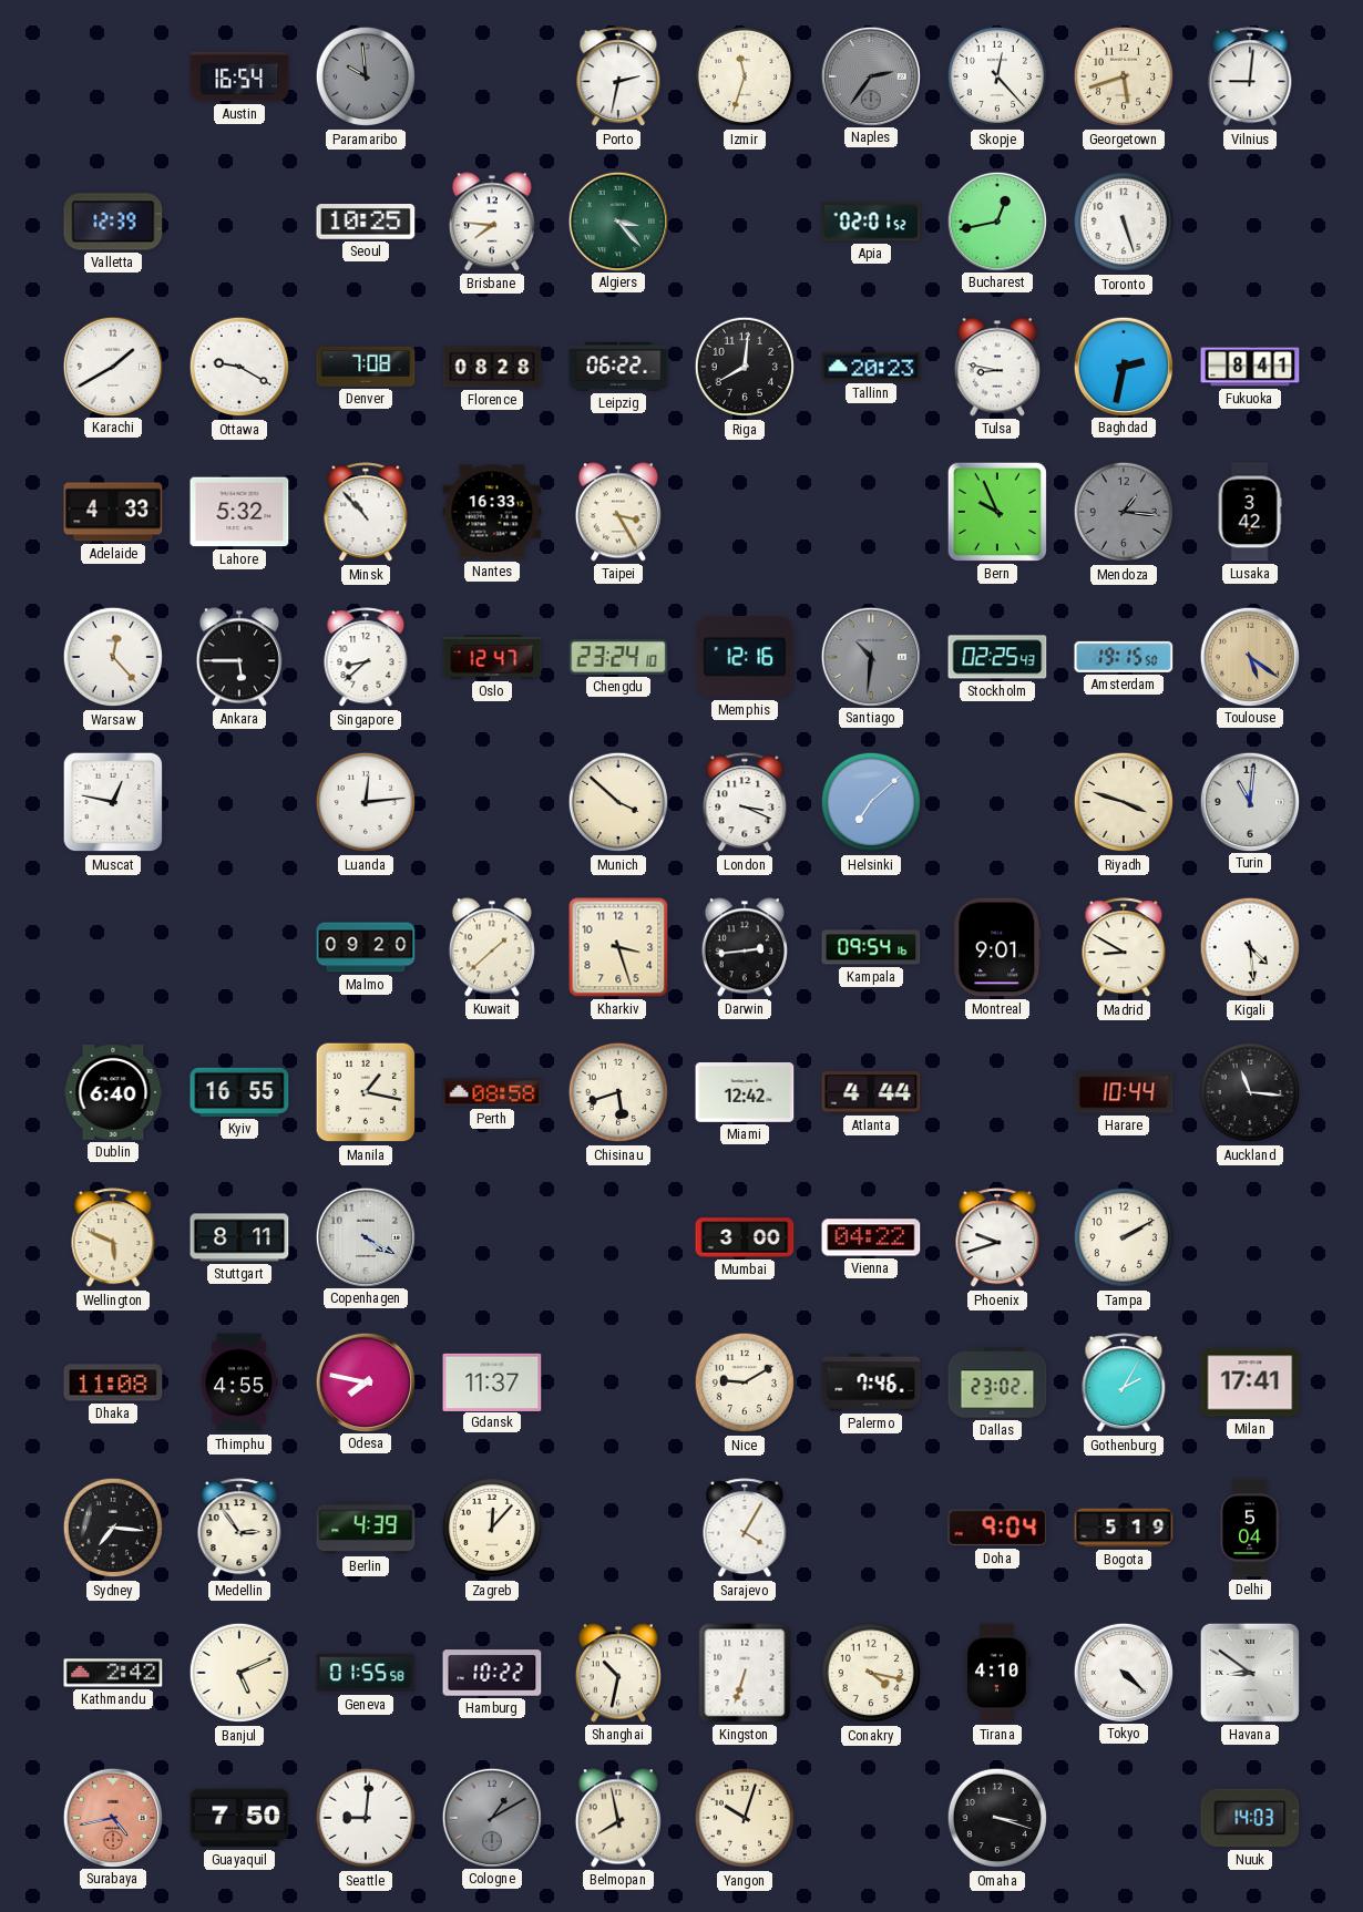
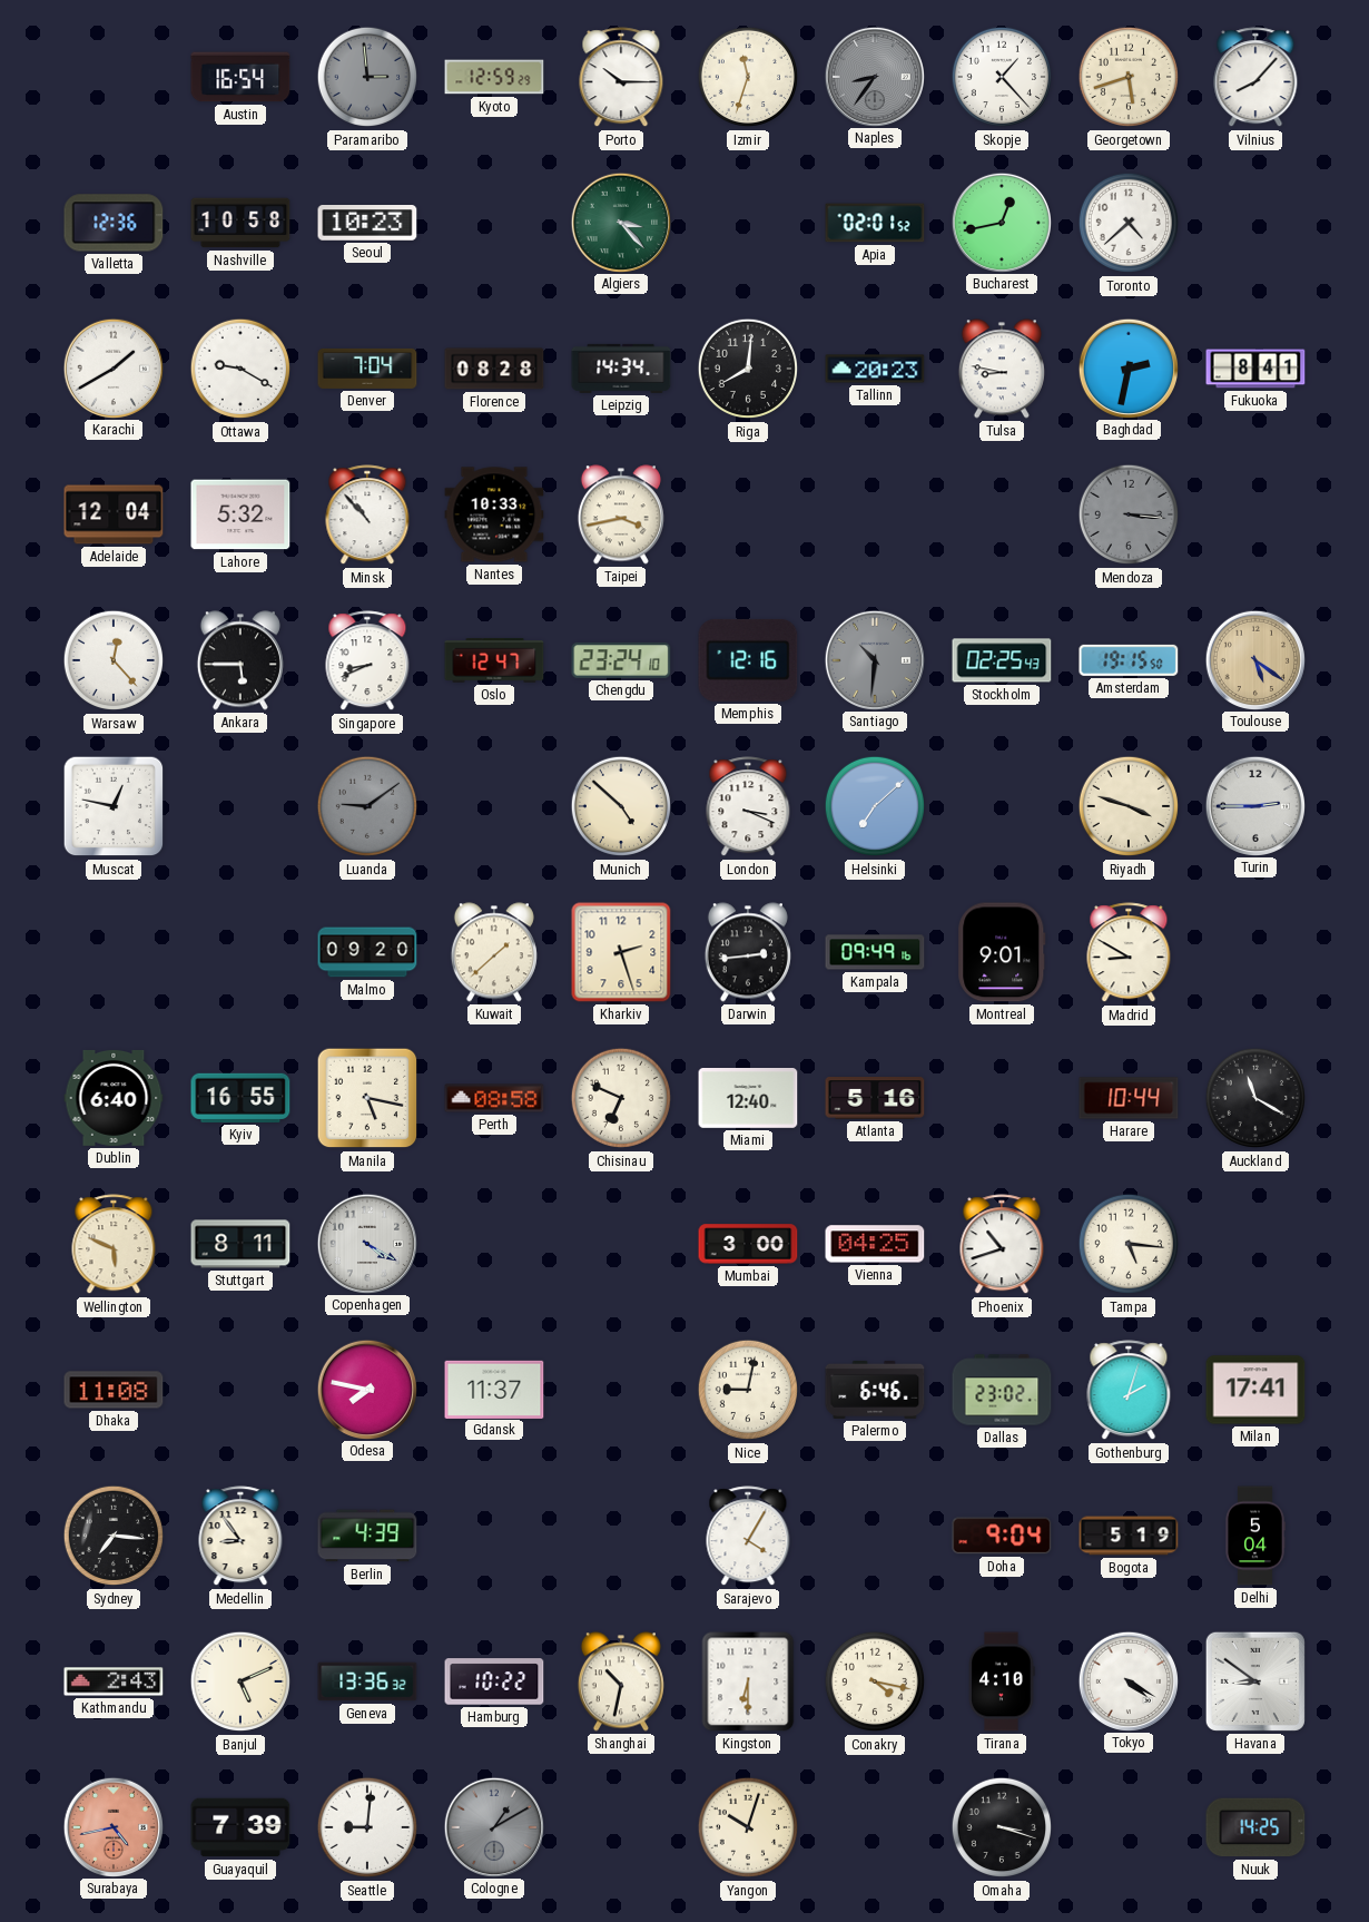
Paramaribo: 9:59 -> 2:59 (367, 77)
Kyoto: none -> 12:59 (494, 77)
Porto: 2:32 -> 10:15 (621, 78)
Naples: 2:36 -> 8:36 (874, 76)
Skopje: 12:23 -> 1:23 (1002, 77)
Vilnius: 9:01 -> 8:07 (1255, 78)
Valletta: 12:39 -> 12:36 (114, 223)
Nashville: none -> 10:58 (240, 223)
Seoul: 10:25 -> 10:23 (367, 223)
Brisbane: 7:46 -> none (492, 222)
Toronto: 5:27 -> 4:38 (1129, 223)
Denver: 7:08 -> 7:04 (367, 369)
Leipzig: 06:22 -> 14:34 (621, 369)
Adelaide: 4:33 -> 12:04 (114, 514)
Nantes: 16:33 -> 10:33 (494, 514)
Taipei: 3:25 -> 3:43 (621, 514)
Bern: 9:56 -> none (997, 512)
Mendoza: 1:16 -> 3:16 (1129, 514)
Lusaka: 3:42 -> none (1250, 512)
Singapore: 8:38 -> 8:41 (367, 661)
Luanda: 12:14 -> 9:09 (367, 806)
Luanda dial: white -> grey (367, 806)
Munich: 3:52 -> 4:52 (621, 806)
Turin: 11:01 -> 2:45 (1254, 805)
Kharkiv: 3:27 -> 2:27 (621, 952)
Kampala: 09:54 -> 09:49 (875, 952)
Kigali: 4:29 -> none (1250, 947)
Manila: 1:17 -> 5:17 (367, 1098)
Chisinau: 5:42 -> 6:49 (621, 1098)
Miami: 12:42 -> 12:40 (748, 1099)
Atlanta: 4:44 -> 5:16 (875, 1098)
Auckland: 11:16 -> 11:20 (1255, 1098)
Vienna: 04:22 -> 04:25 (875, 1244)
Phoenix: 9:42 -> 10:42 (1002, 1245)
Tampa: 2:10 -> 5:16 (1129, 1244)
Thimphu: 4:55 -> none (239, 1382)
Nice: 9:10 -> 9:02 (748, 1390)
Palermo: 7:46 -> 6:46 (875, 1390)
Gothenburg: 2:05 -> 2:03 (1129, 1391)
Medellin: 2:54 -> 8:54 (240, 1537)
Zagreb: 12:07 -> none (492, 1528)
Kathmandu: 2:42 -> 2:43 (114, 1681)
Geneva: 01:55 -> 13:36 (367, 1681)
Kingston: 6:33 -> 6:30 (748, 1681)
Tokyo: 4:22 -> 4:20 (1127, 1680)
Guayaquil: 7:50 -> 7:39 (240, 1827)
Belmopan: 7:58 -> none (618, 1818)
Nuuk: 14:03 -> 14:25 (1255, 1827)
